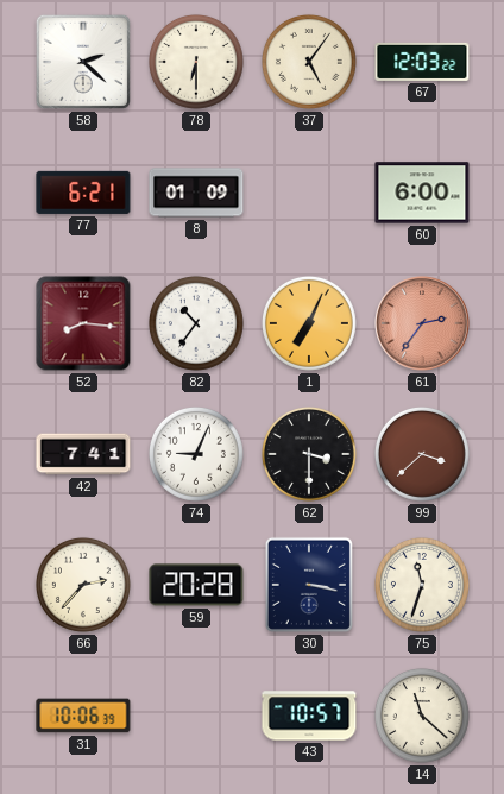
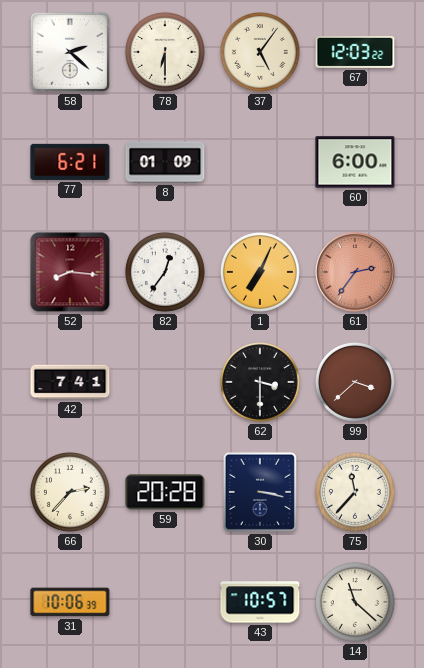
82: 10:36 -> 12:36 (165, 272)
74: 9:04 -> none (196, 454)
75: 11:33 -> 11:37 (355, 492)
